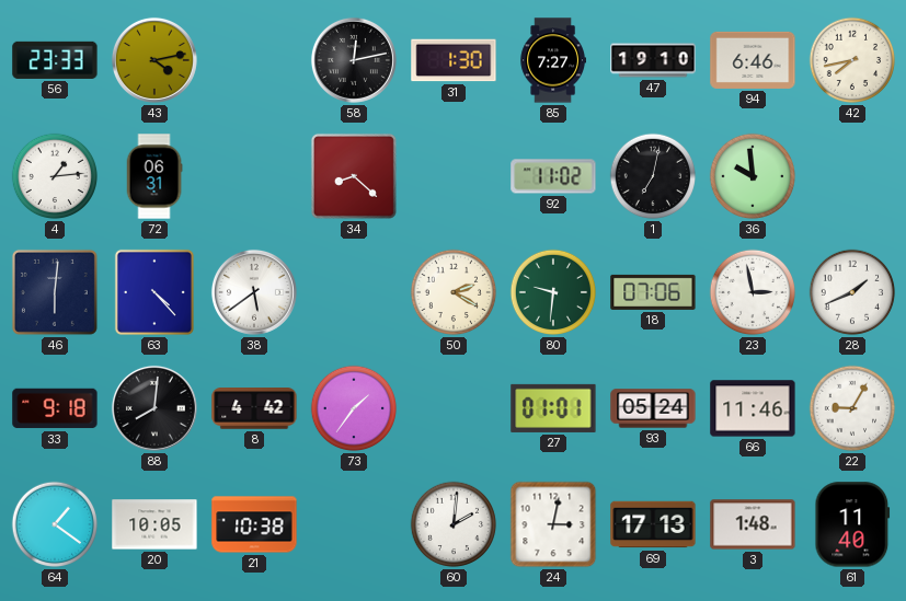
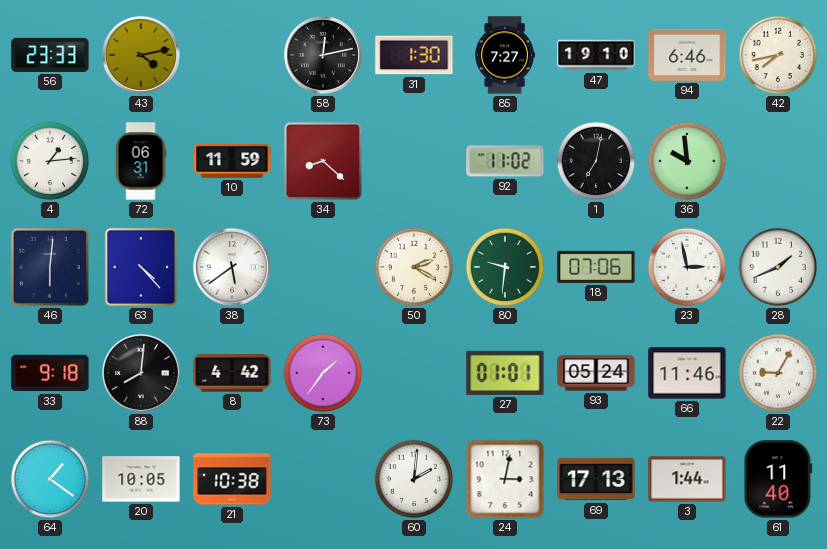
10: none -> 11:59 (232, 161)
3: 1:48 -> 1:44 (687, 479)
